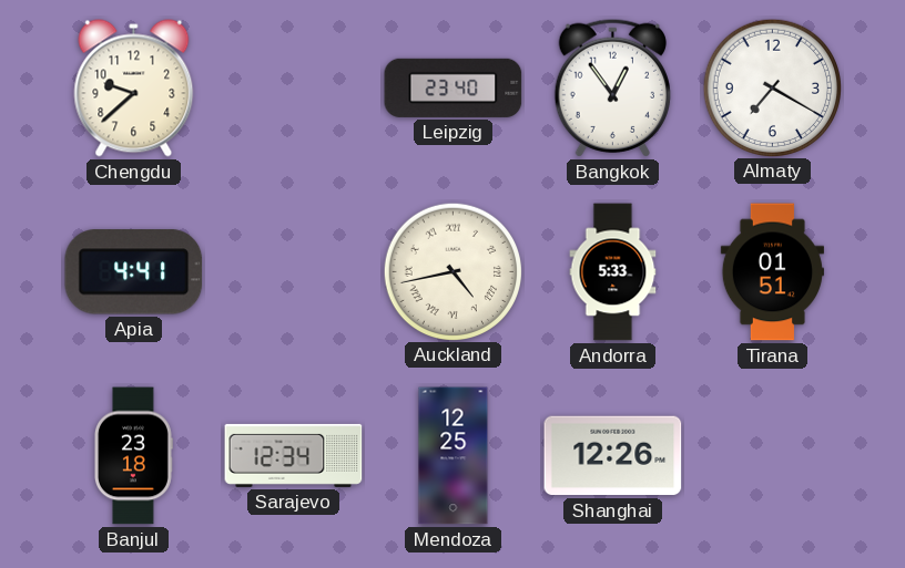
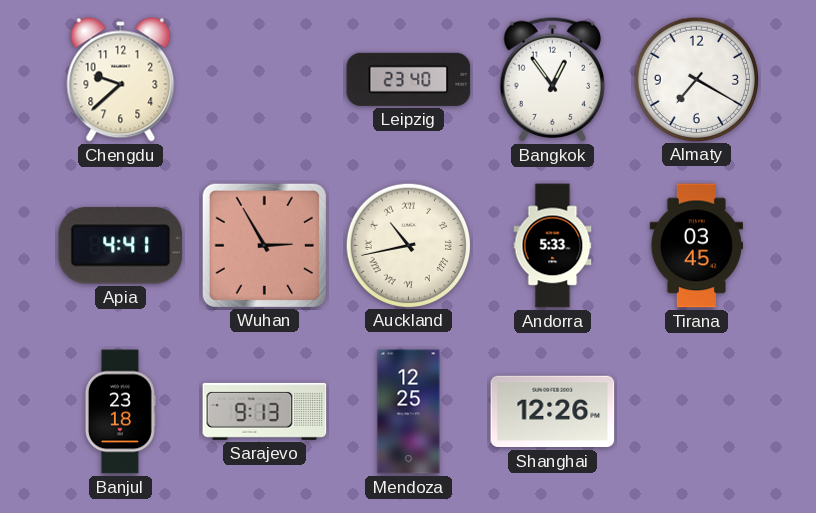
Wuhan: none -> 2:55 (264, 245)
Auckland: 4:43 -> 10:43 (408, 245)
Tirana: 01:51 -> 03:45 (696, 246)
Sarajevo: 12:34 -> 9:13 (265, 411)
